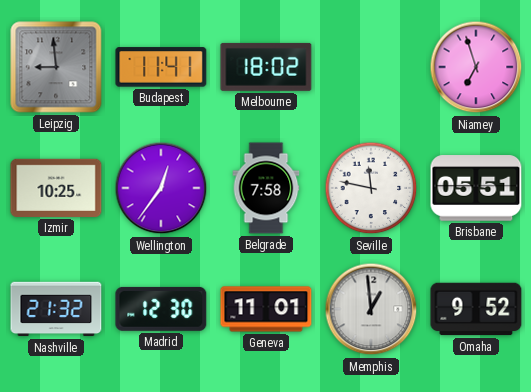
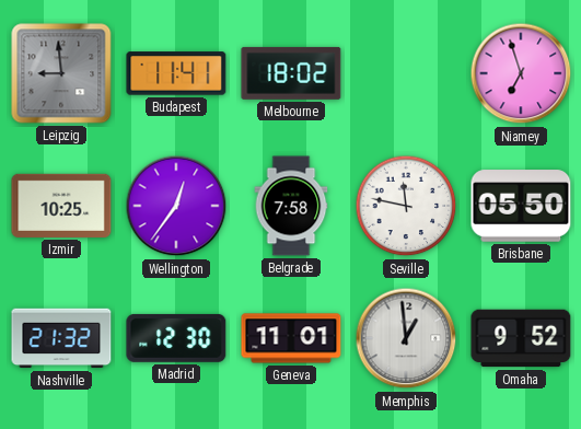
Brisbane: 05:51 -> 05:50 (521, 206)
